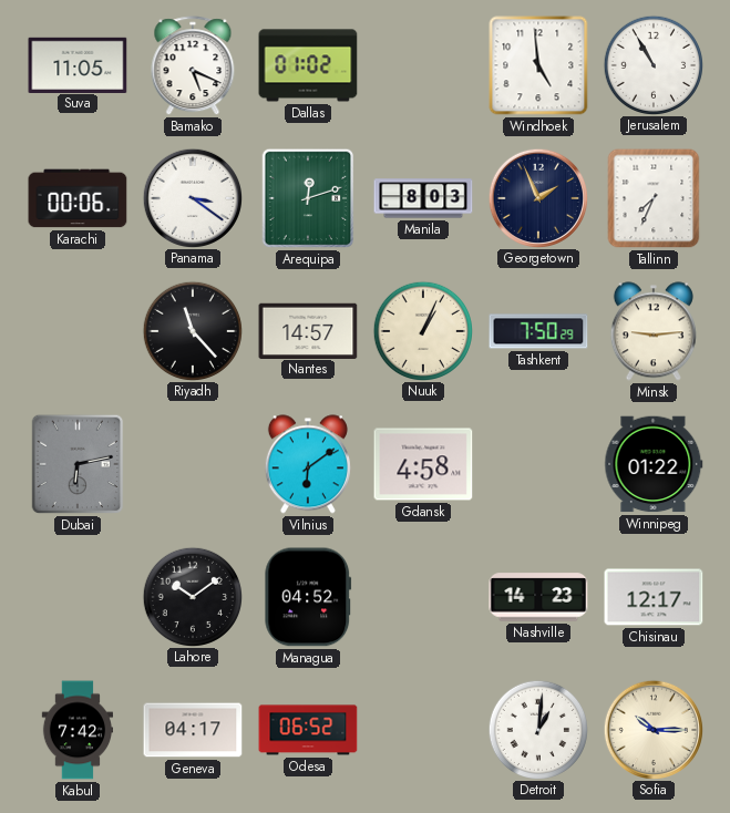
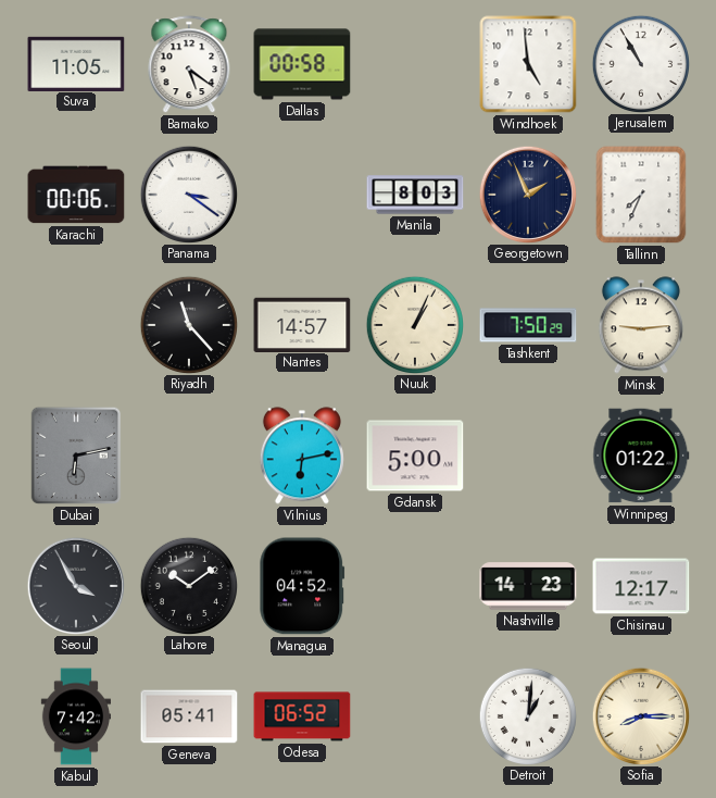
Bamako: 5:19 -> 5:21 (189, 65)
Dallas: 01:02 -> 00:58 (302, 64)
Arequipa: 12:12 -> none (308, 198)
Vilnius: 6:09 -> 6:13 (302, 456)
Gdansk: 4:58 -> 5:00 (415, 456)
Seoul: none -> 3:55 (75, 585)
Geneva: 04:17 -> 05:41 (189, 716)
Sofia: 10:15 -> 8:15 (640, 715)
